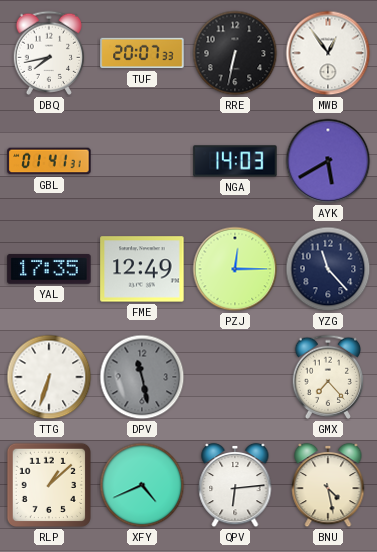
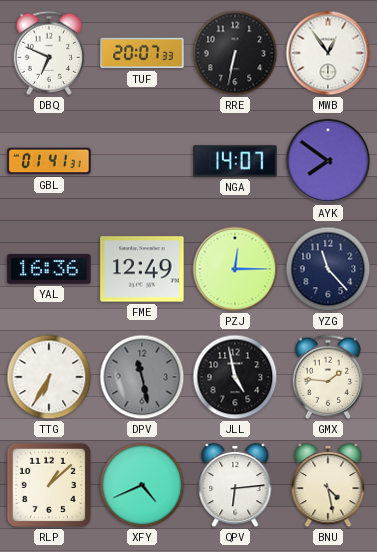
DBQ: 7:43 -> 6:49 (49, 53)
NGA: 14:03 -> 14:07 (235, 161)
AYK: 5:40 -> 7:51 (328, 161)
YAL: 17:35 -> 16:36 (49, 269)
TTG: 6:33 -> 6:35 (49, 377)
JLL: none -> 4:58 (235, 377)
GMX: 7:23 -> 1:46 (328, 377)
